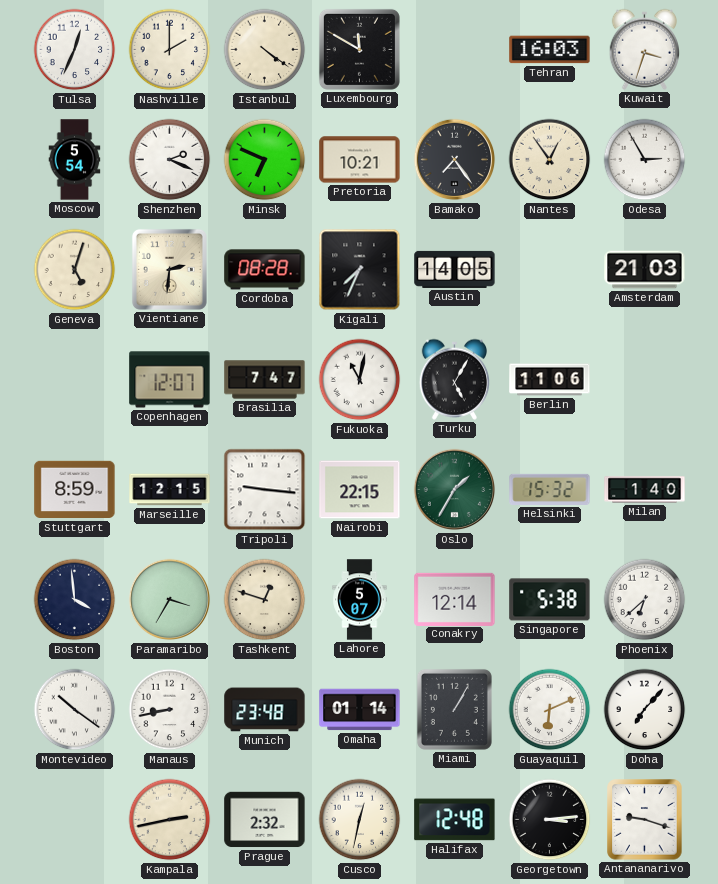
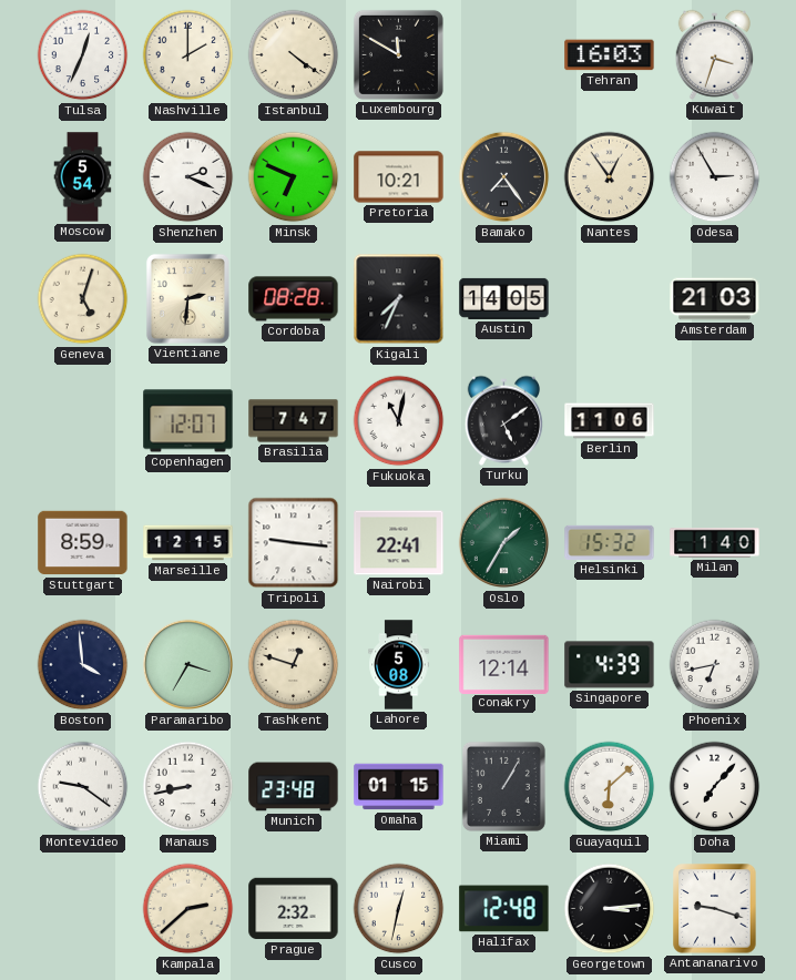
Turku: 5:05 -> 5:09 (503, 420)
Nairobi: 22:15 -> 22:41 (399, 543)
Lahore: 5:07 -> 5:08 (399, 665)
Singapore: 5:38 -> 4:39 (610, 665)
Phoenix: 6:38 -> 6:43 (715, 665)
Montevideo: 10:21 -> 9:21 (83, 787)
Omaha: 01:14 -> 01:15 (399, 787)
Guayaquil: 6:11 -> 6:08 (610, 787)
Kampala: 2:43 -> 2:38 (188, 909)
